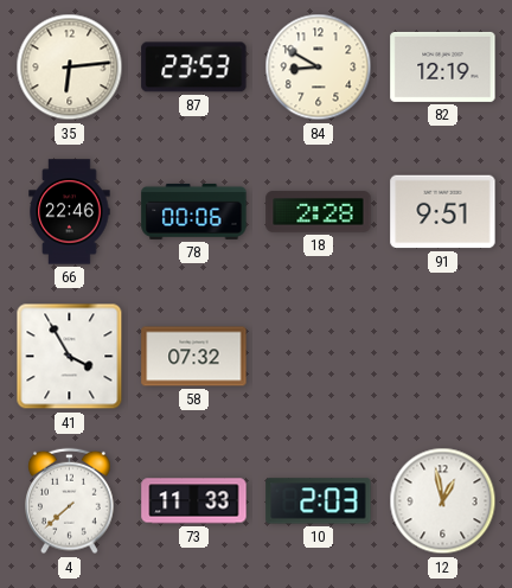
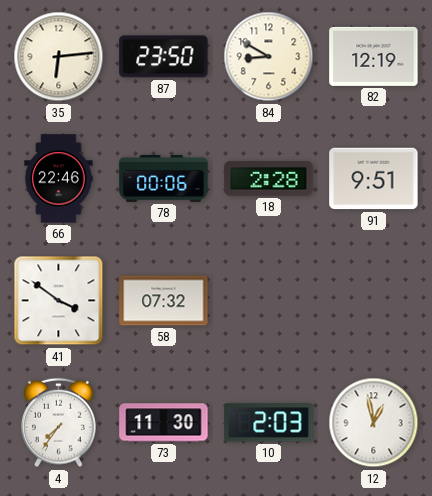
87: 23:53 -> 23:50 (164, 57)
41: 3:55 -> 3:51 (59, 301)
4: 7:38 -> 7:36 (59, 423)
73: 11:33 -> 11:30 (164, 423)
